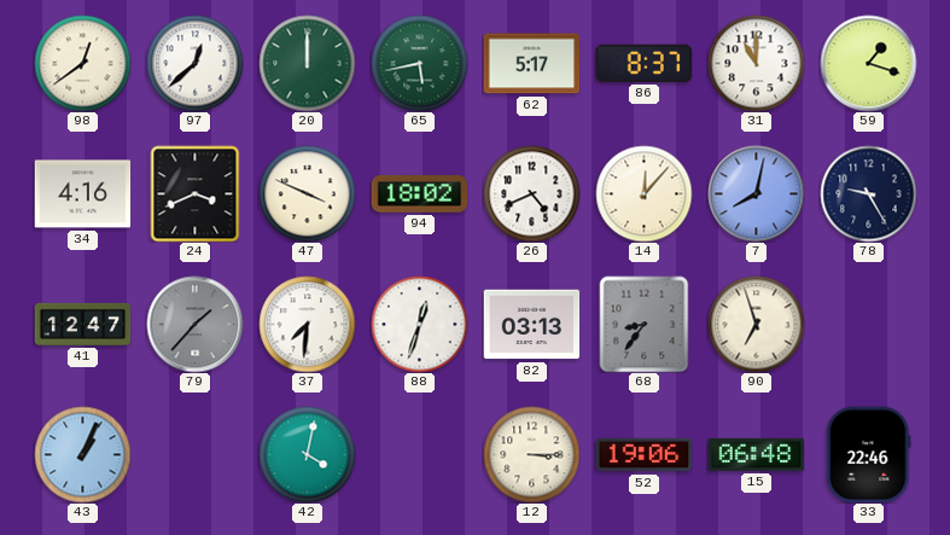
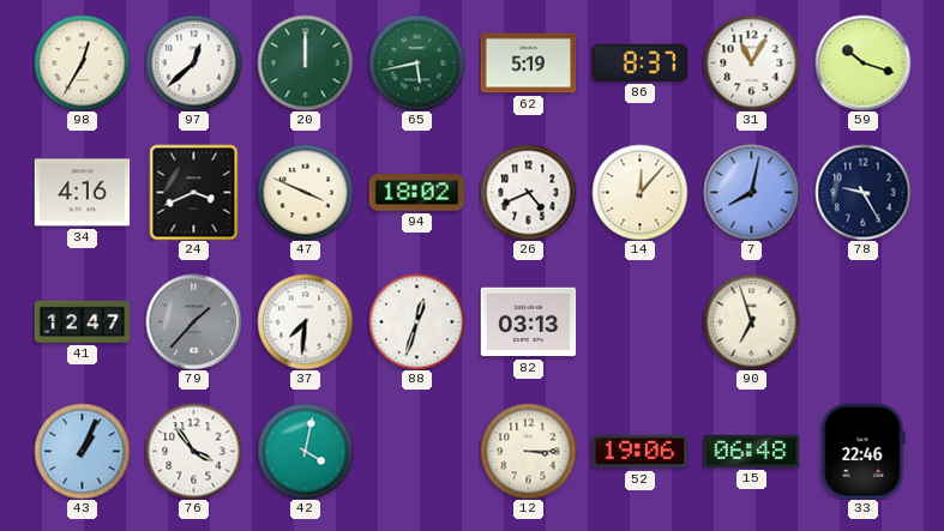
98: 12:39 -> 12:35 (82, 62)
62: 5:17 -> 5:19 (528, 64)
31: 11:00 -> 11:05 (751, 62)
59: 1:18 -> 10:18 (862, 62)
68: 8:36 -> none (645, 324)
76: none -> 3:54 (193, 451)
